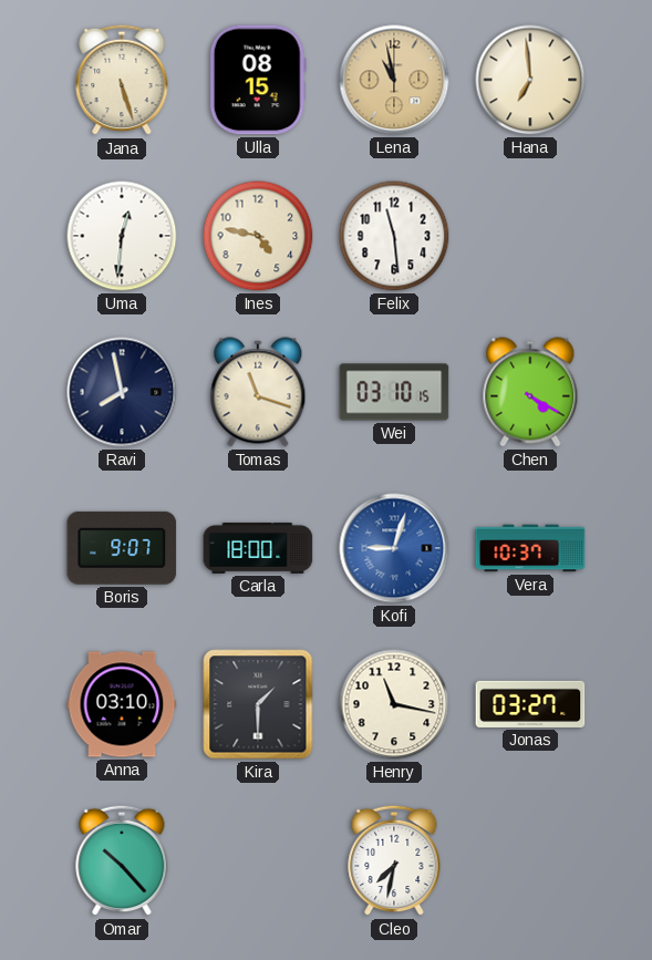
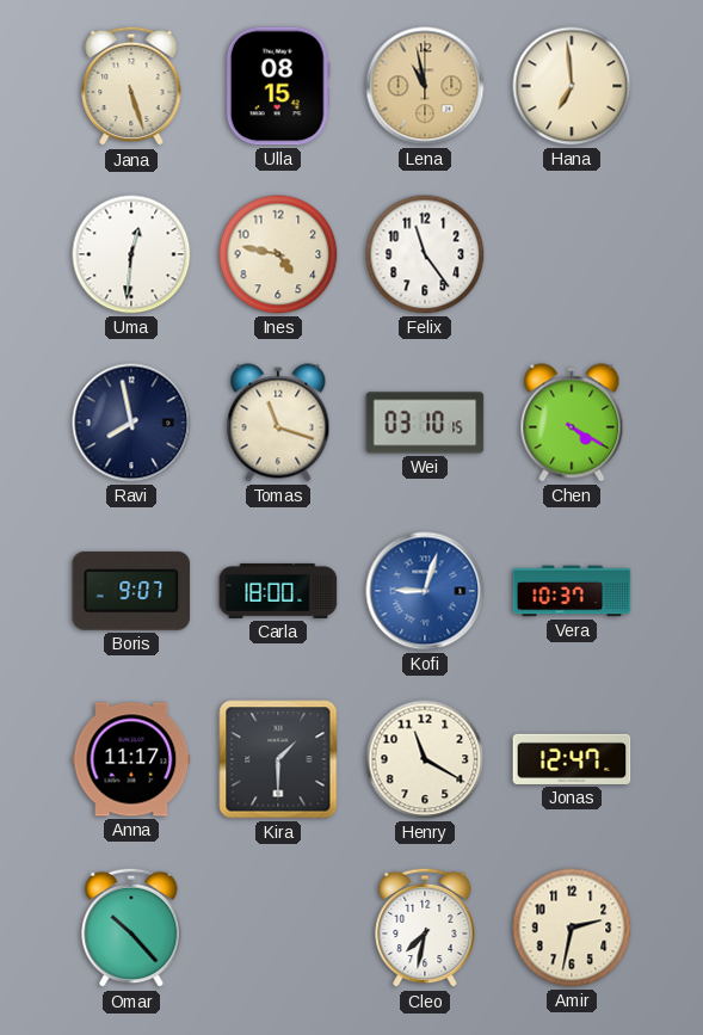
Felix: 11:29 -> 11:24 (425, 254)
Anna: 03:10 -> 11:17 (131, 759)
Henry: 11:17 -> 11:20 (425, 759)
Jonas: 03:27 -> 12:47 (572, 759)
Amir: none -> 2:32 (572, 928)
